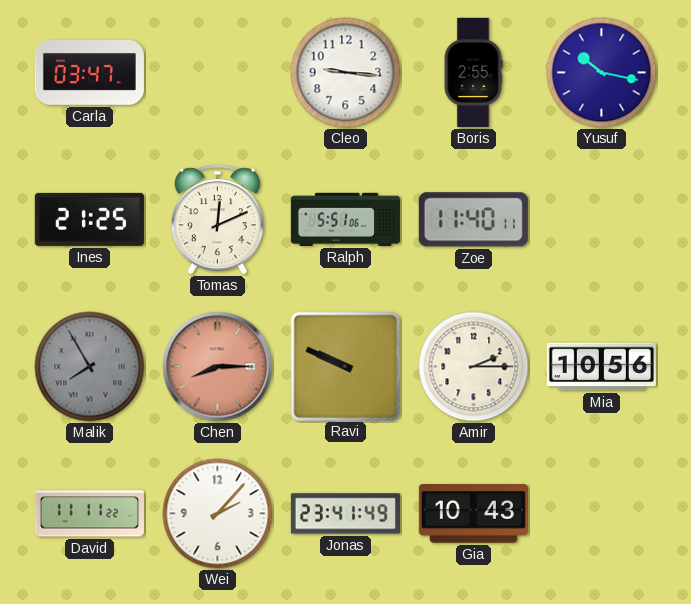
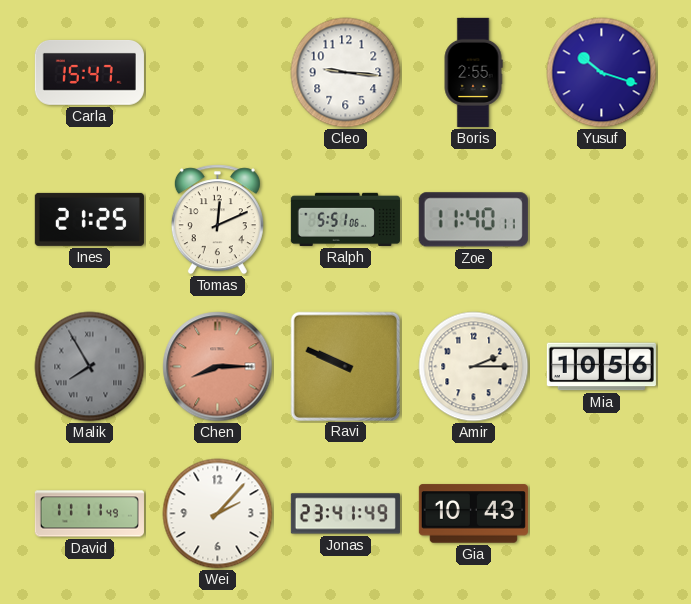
Carla: 03:47 -> 15:47 (89, 72)
Yusuf: 10:17 -> 10:18 (602, 73)
David: 11:11:22 -> 11:11:49 (89, 514)
